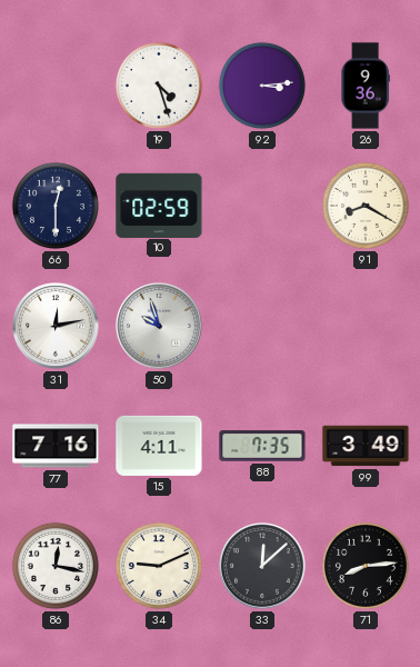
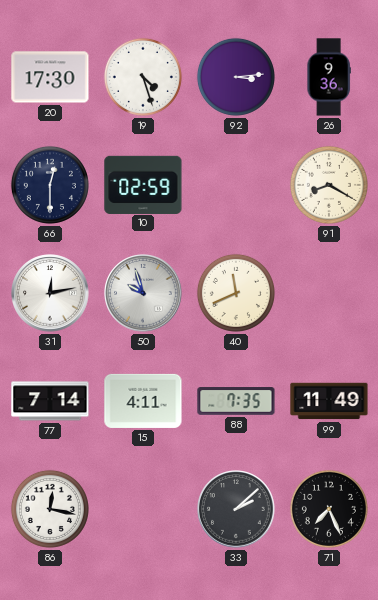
20: none -> 17:30 (50, 77)
40: none -> 11:41 (236, 293)
77: 7:16 -> 7:14 (50, 401)
99: 3:49 -> 11:49 (329, 401)
34: 9:11 -> none (159, 566)
33: 12:08 -> 2:08 (236, 509)
71: 8:14 -> 7:26 (329, 509)
